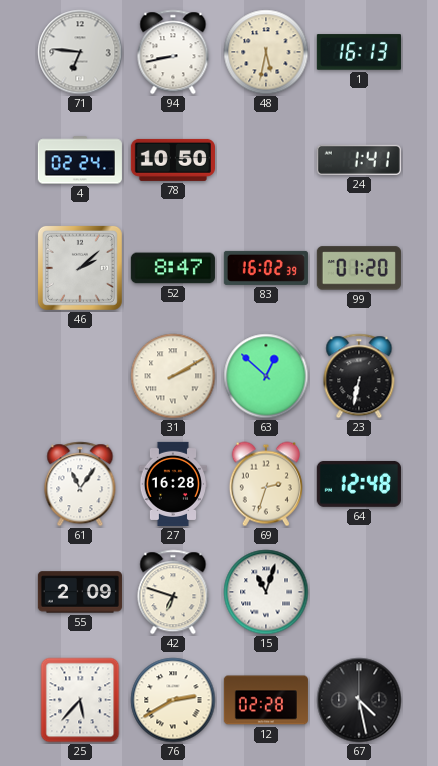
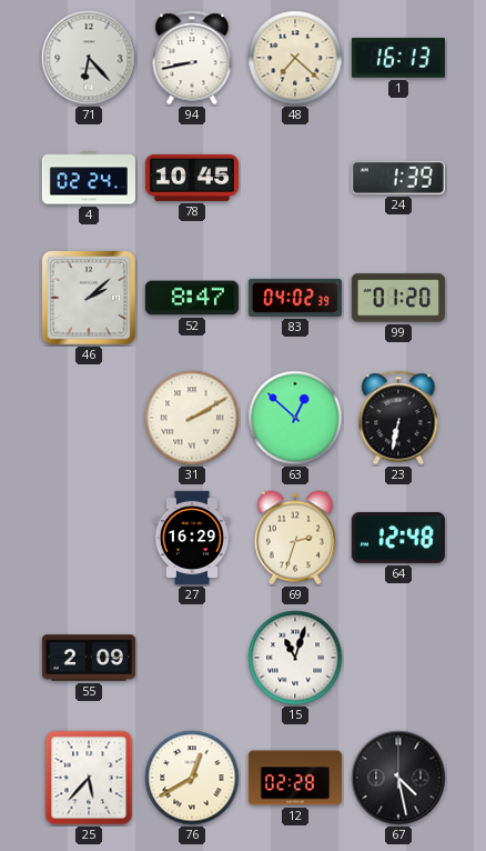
71: 6:46 -> 6:23 (89, 58)
48: 5:32 -> 7:22 (295, 58)
78: 10:50 -> 10:45 (192, 178)
24: 1:41 -> 1:39 (398, 178)
83: 16:02 -> 04:02 (295, 298)
61: 11:06 -> none (80, 484)
27: 16:28 -> 16:29 (192, 538)
42: 6:48 -> none (173, 592)
76: 2:40 -> 12:40 (192, 778)
